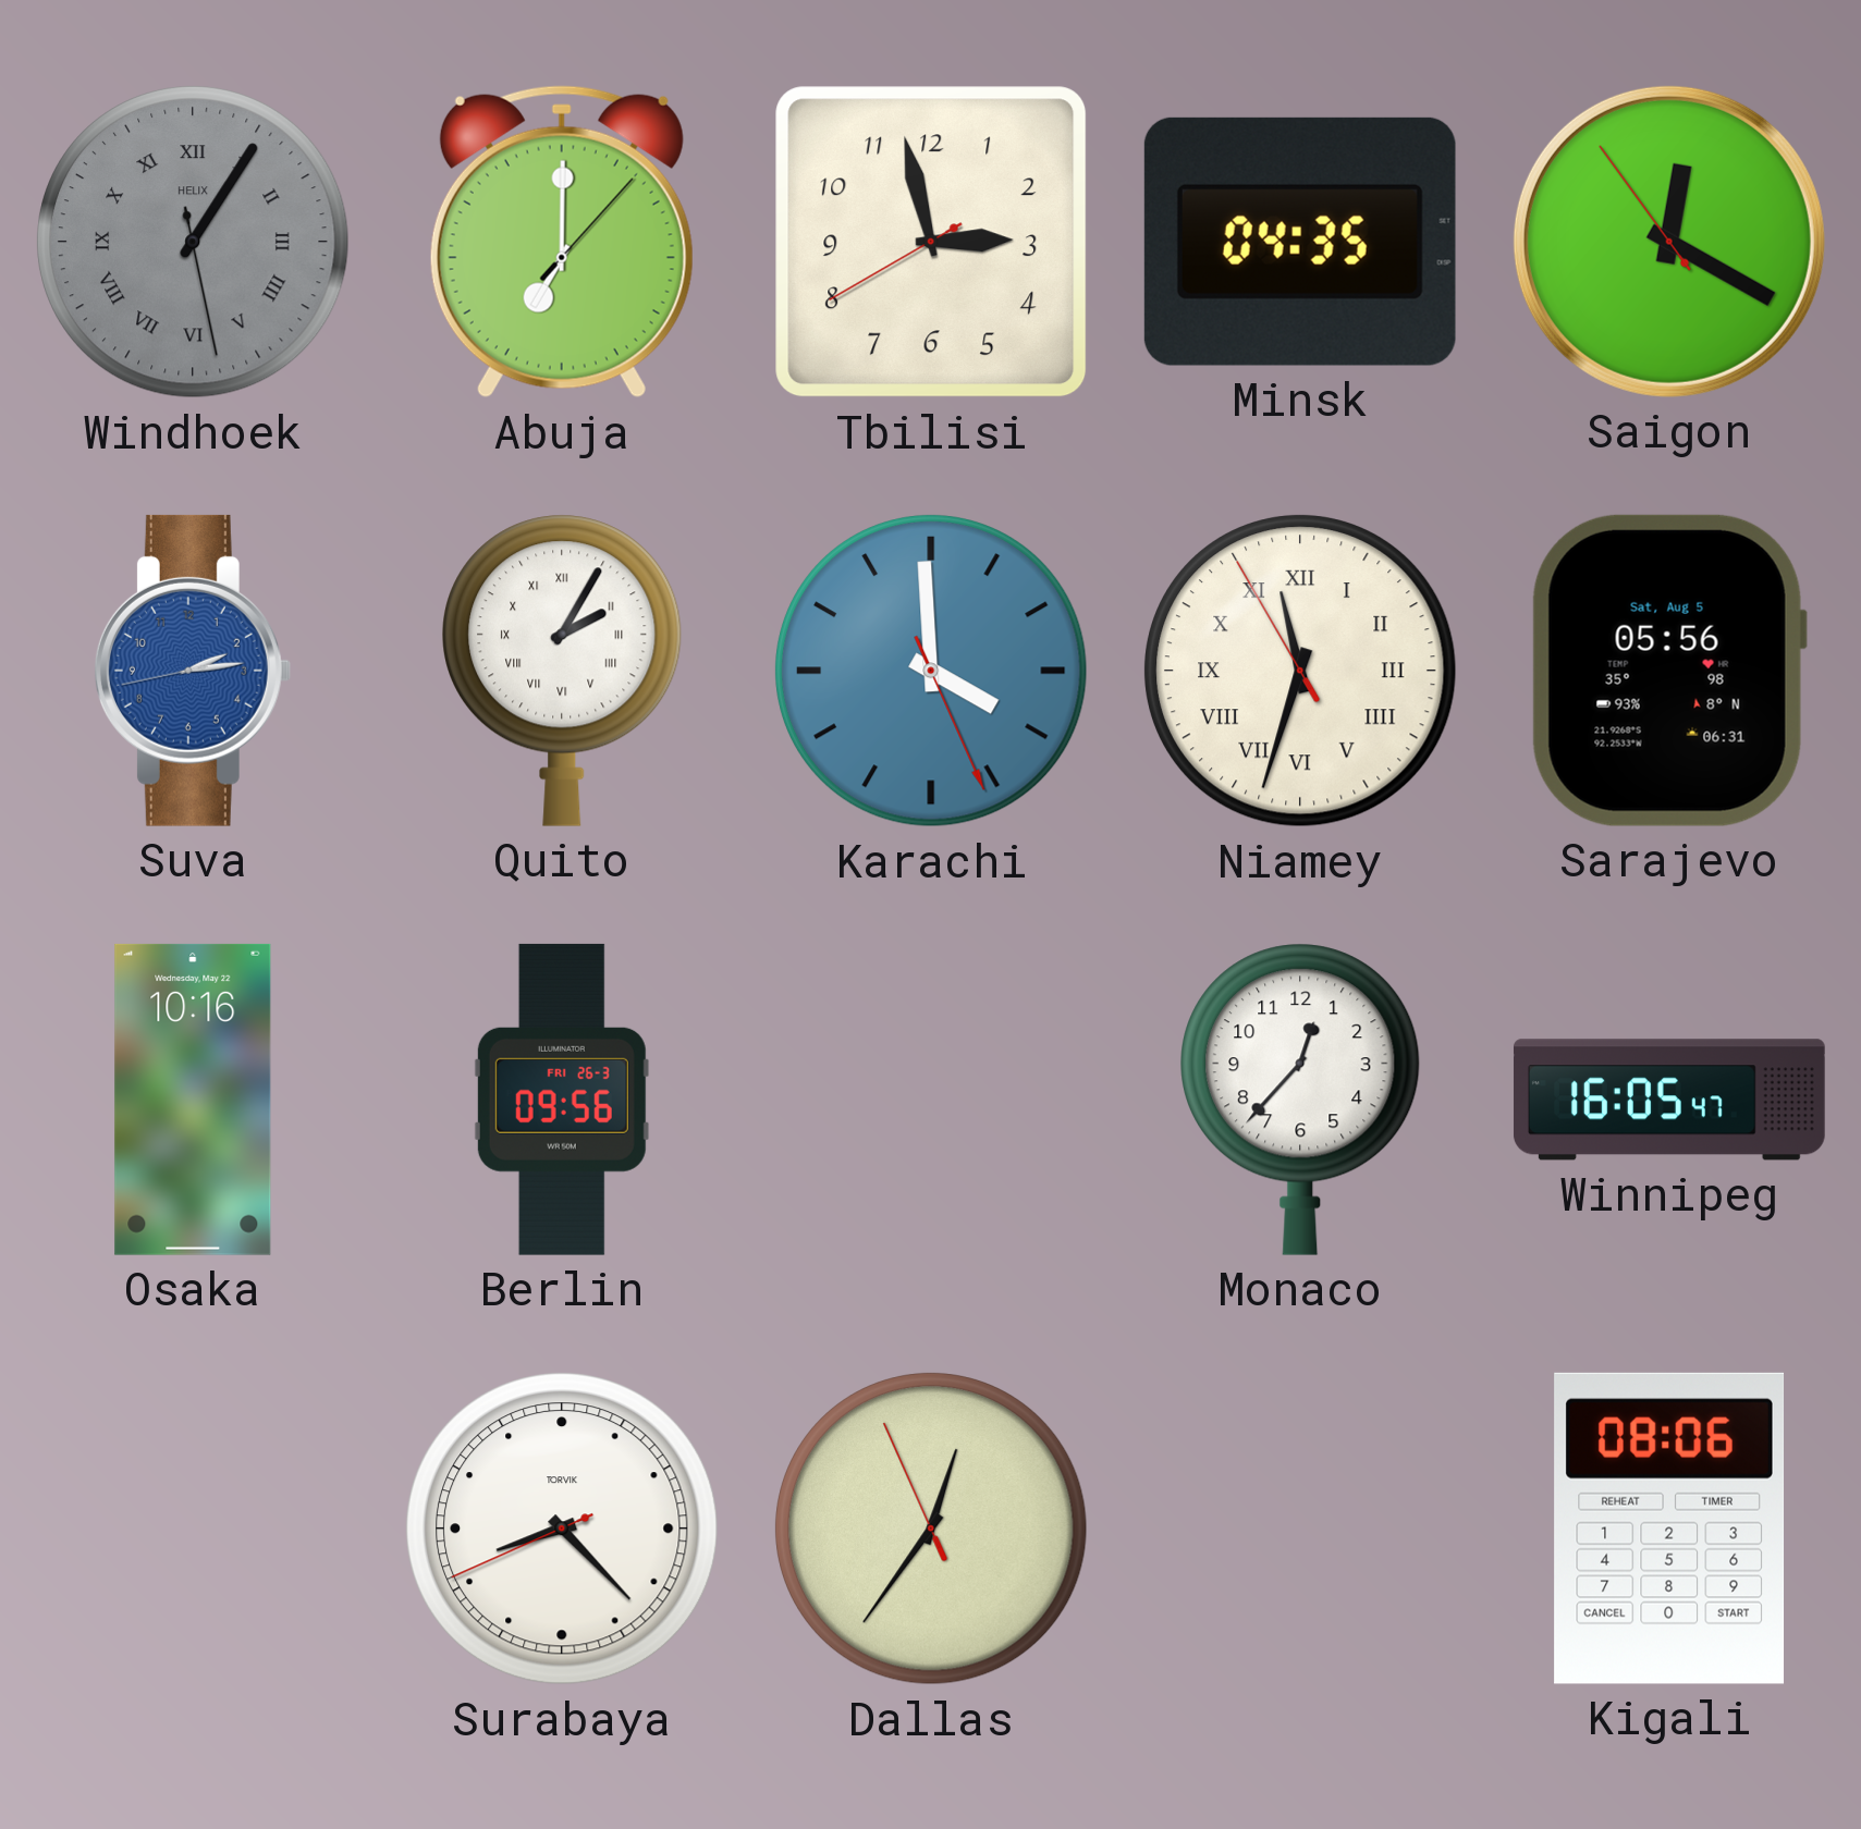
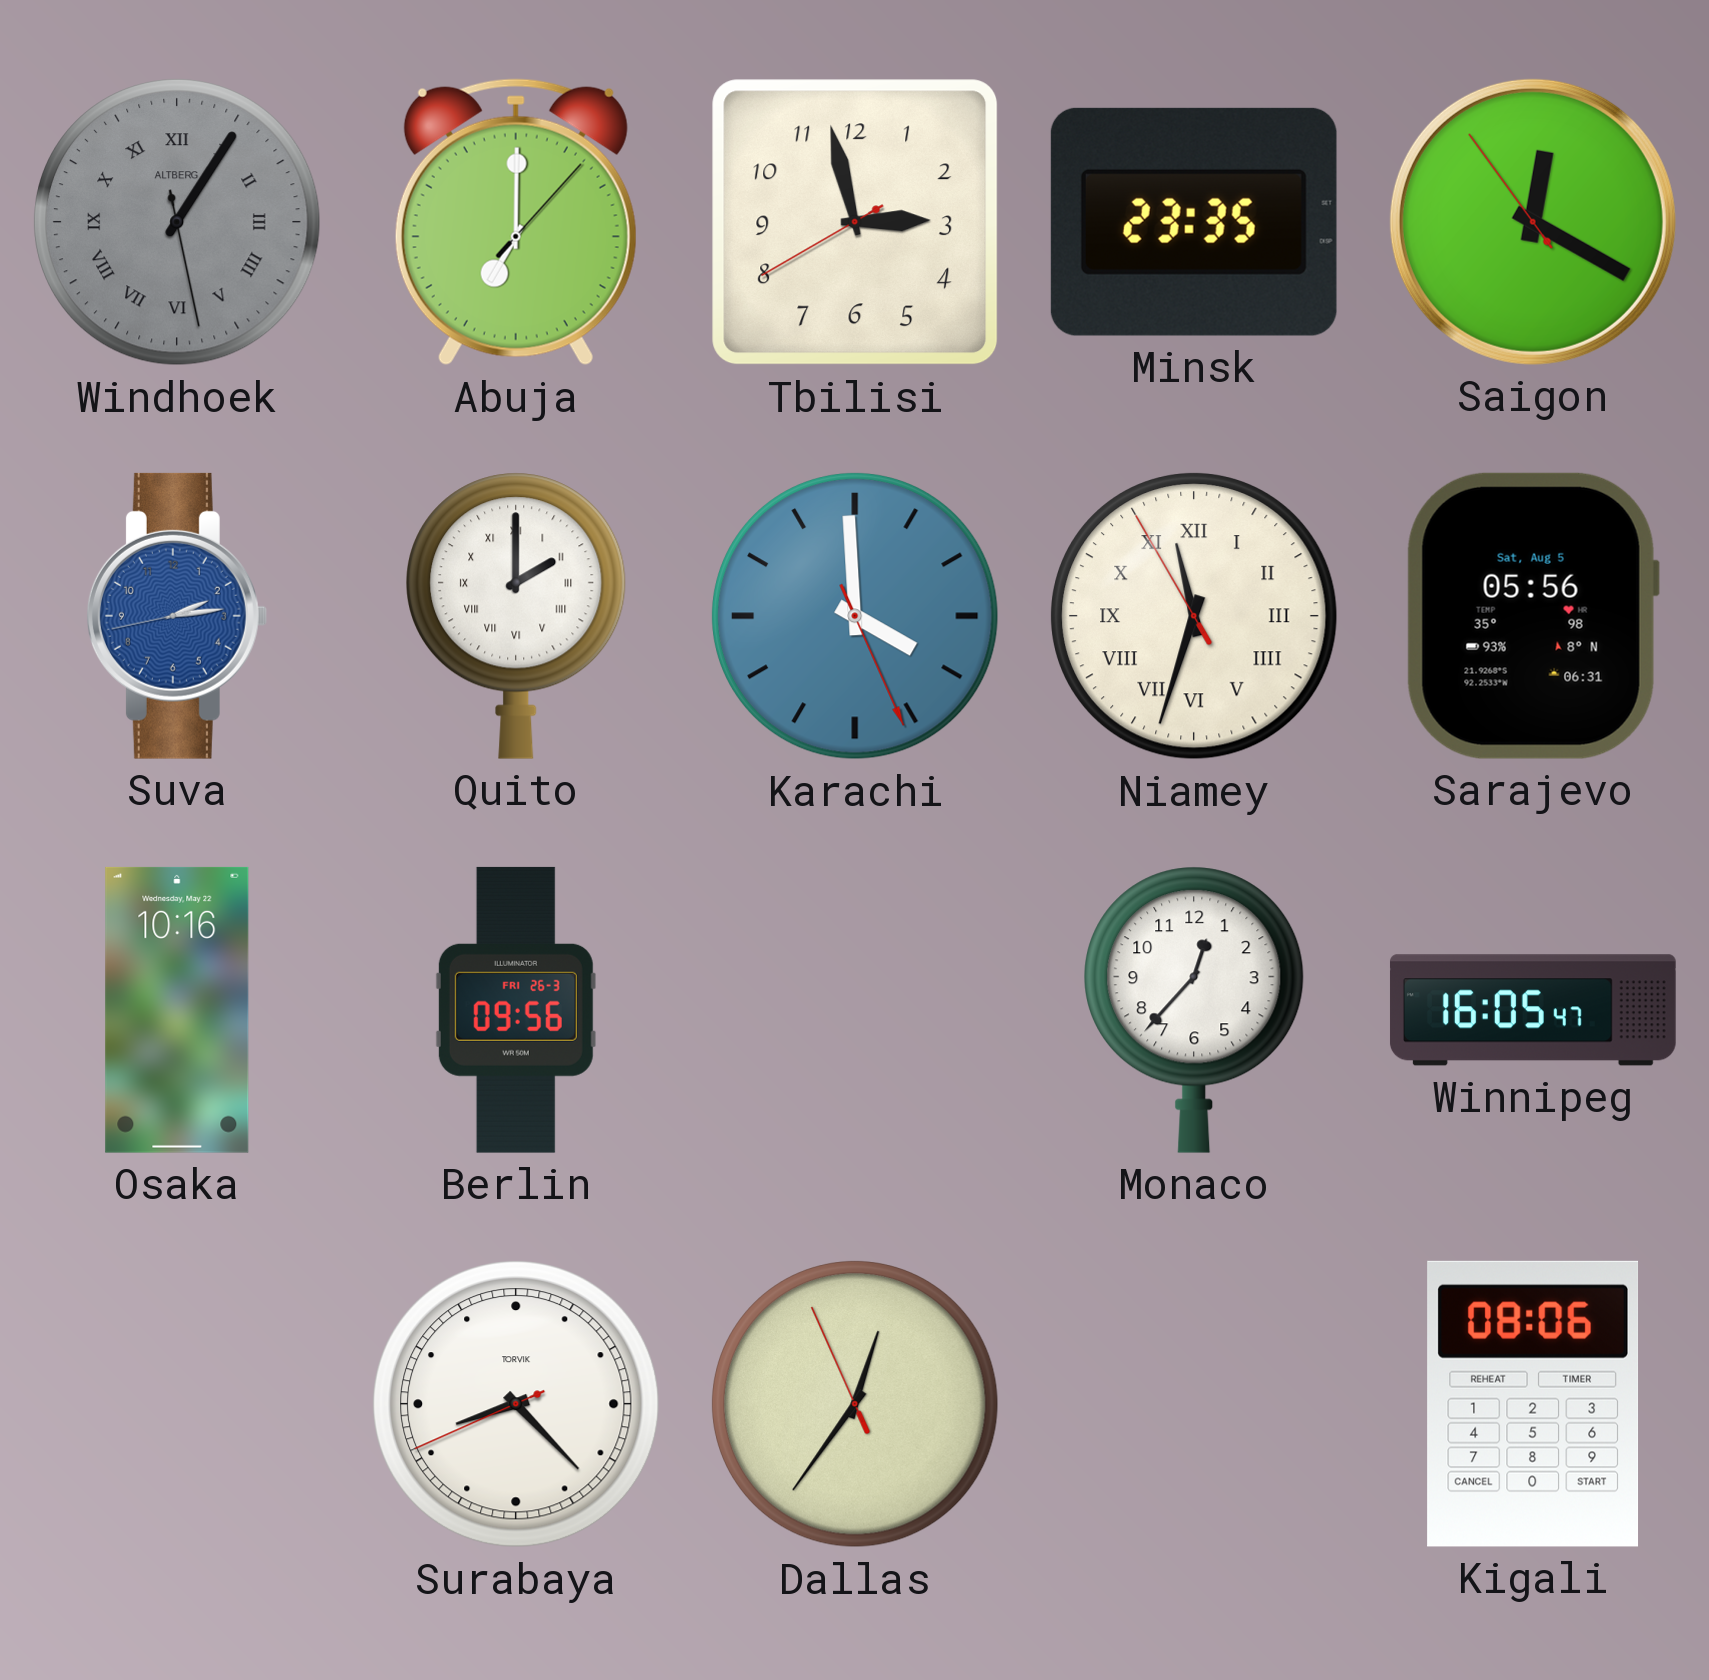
Windhoek brand: HELIX -> ALTBERG (177, 222)
Minsk: 04:35 -> 23:35 (1194, 222)
Quito: 2:05 -> 2:00 (516, 616)
